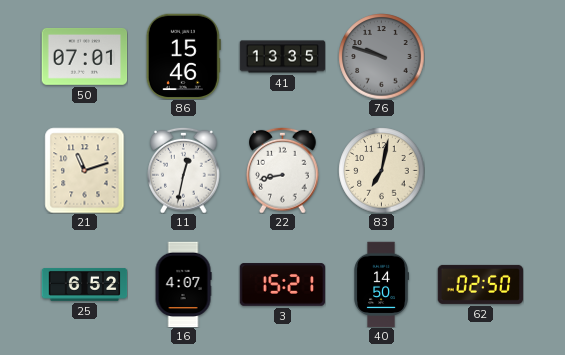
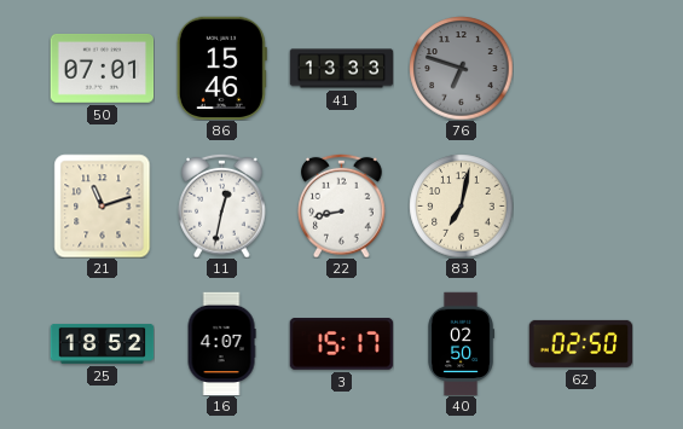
41: 13:35 -> 13:33 (341, 69)
76: 9:48 -> 6:48 (461, 68)
25: 6:52 -> 18:52 (102, 344)
3: 15:21 -> 15:17 (341, 344)
40: 14:50 -> 02:50 (461, 343)
